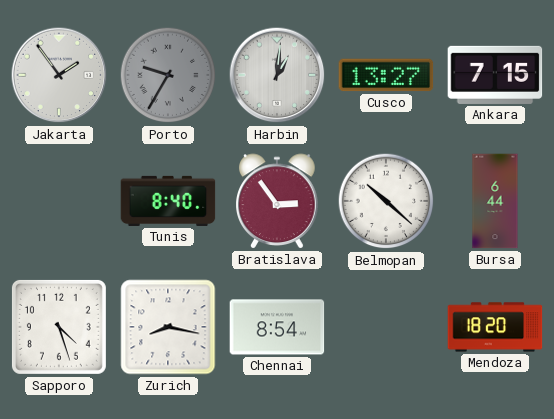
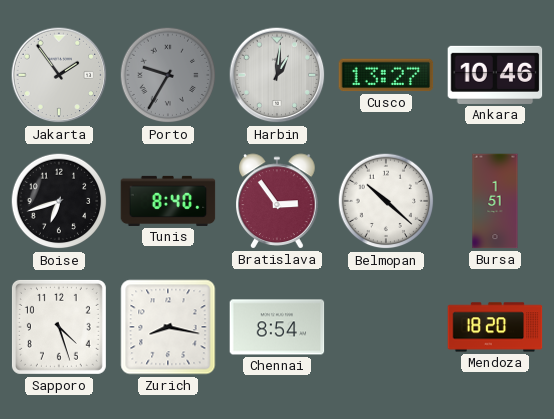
Ankara: 7:15 -> 10:46 (495, 75)
Boise: none -> 6:42 (59, 201)
Bursa: 6:44 -> 1:51 (495, 201)
